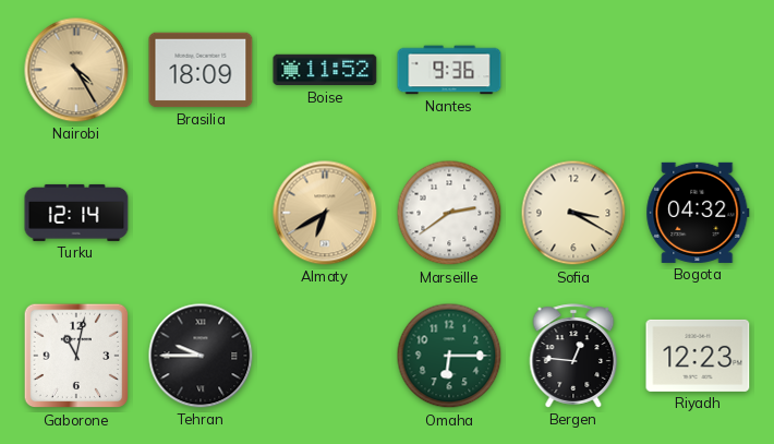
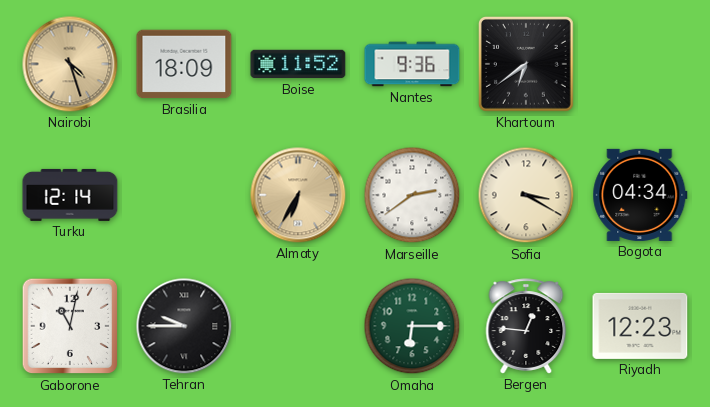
Nairobi: 4:25 -> 4:27 (70, 64)
Khartoum: none -> 6:39 (526, 64)
Almaty: 6:40 -> 6:35 (298, 195)
Bogota: 04:32 -> 04:34 (640, 195)
